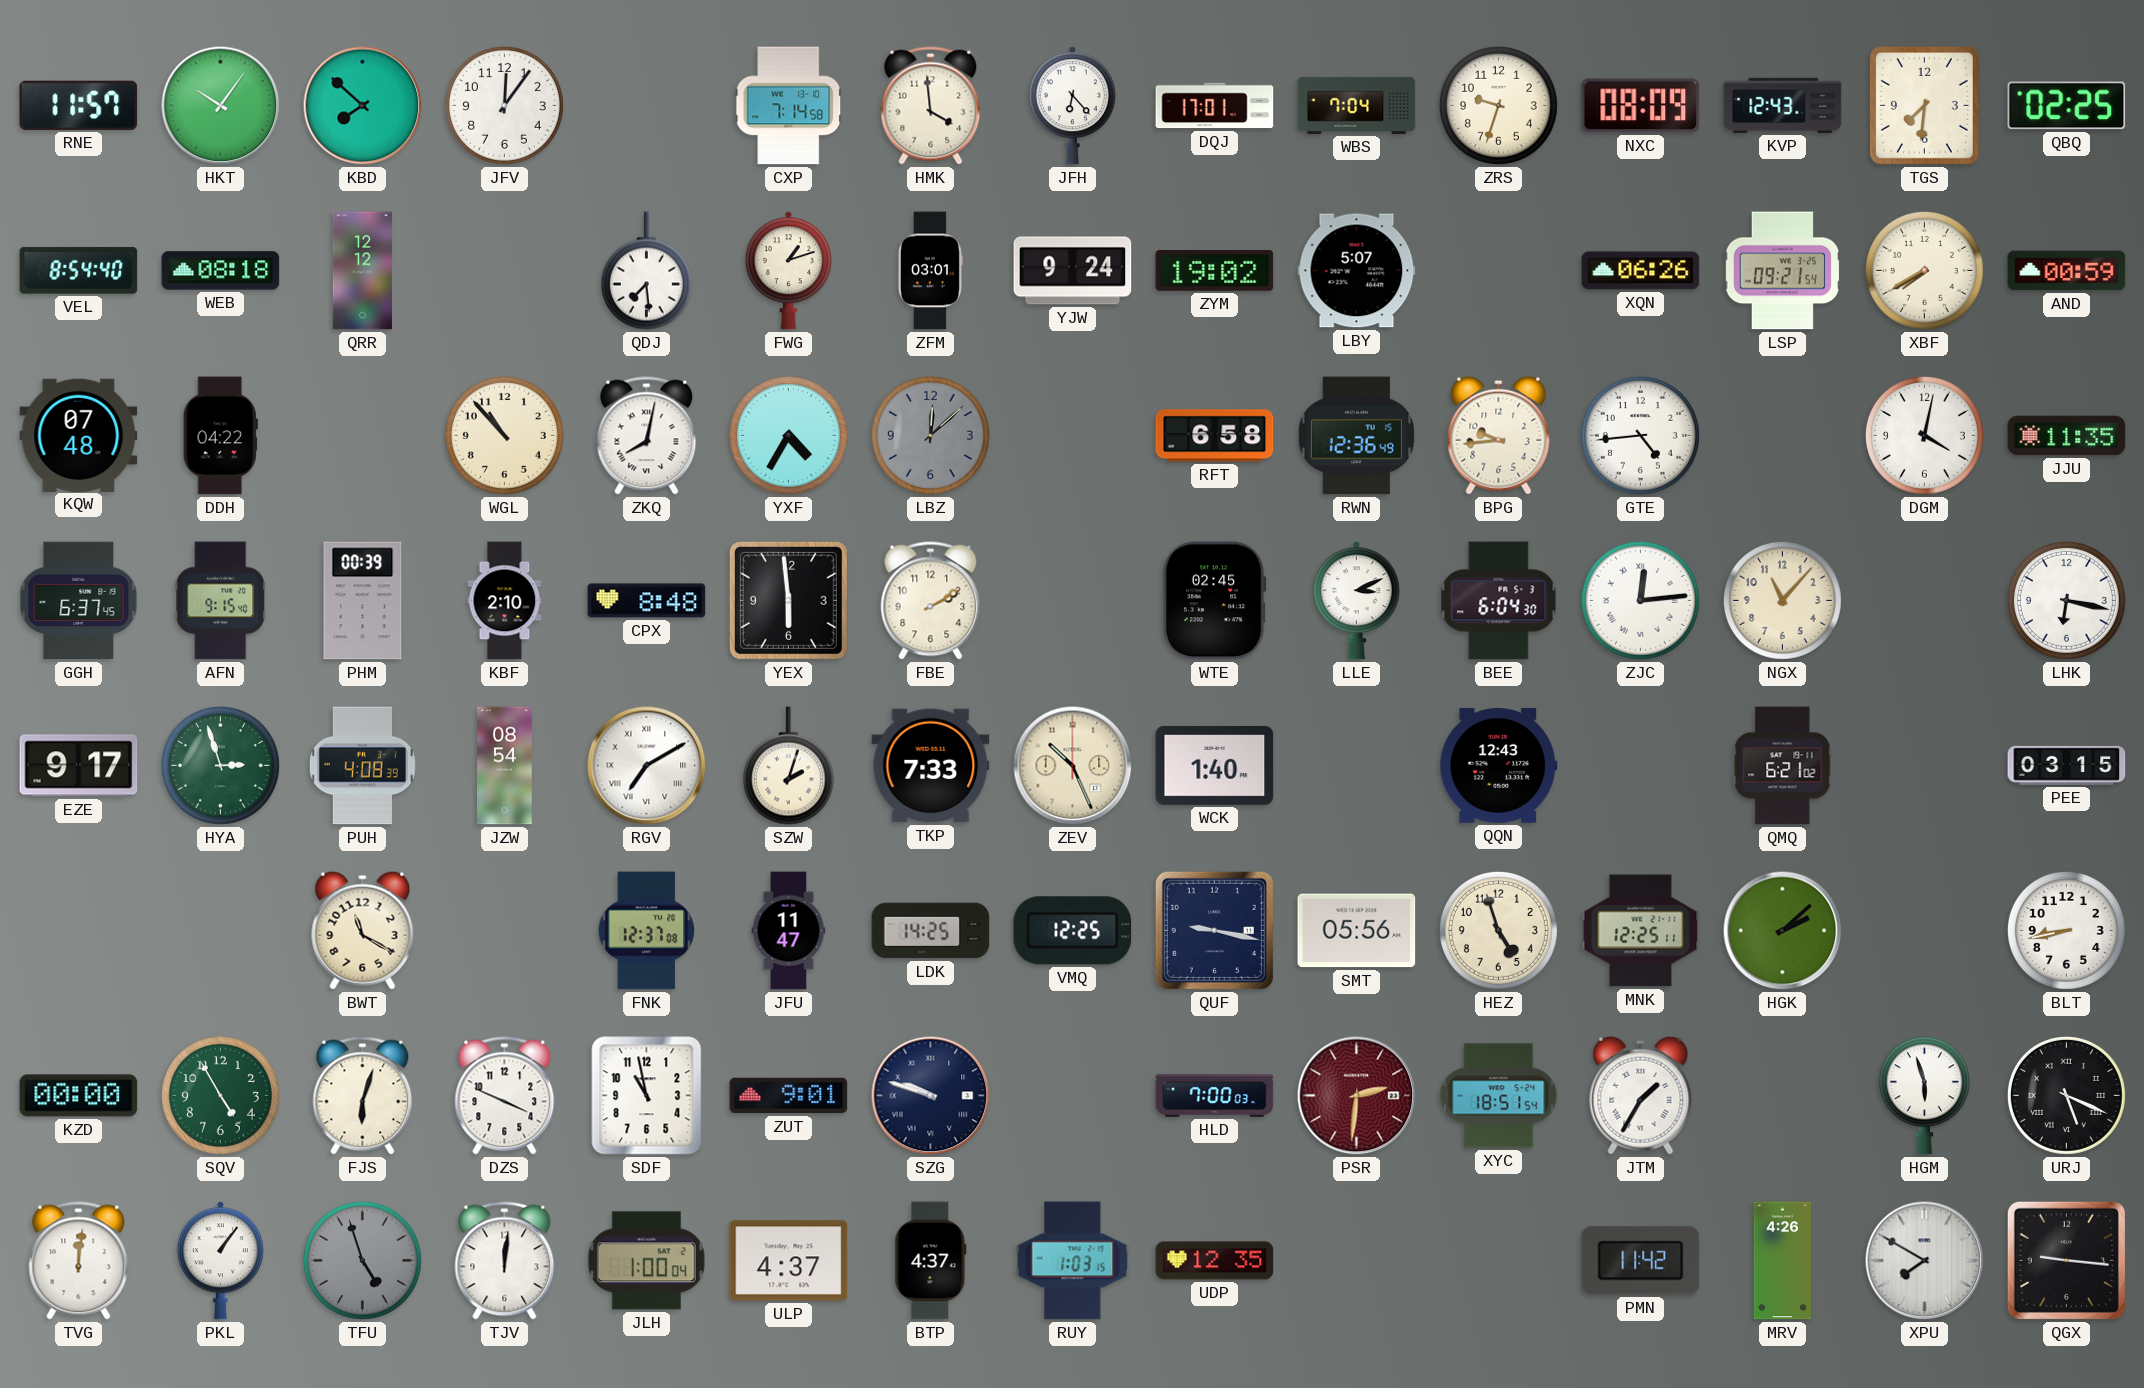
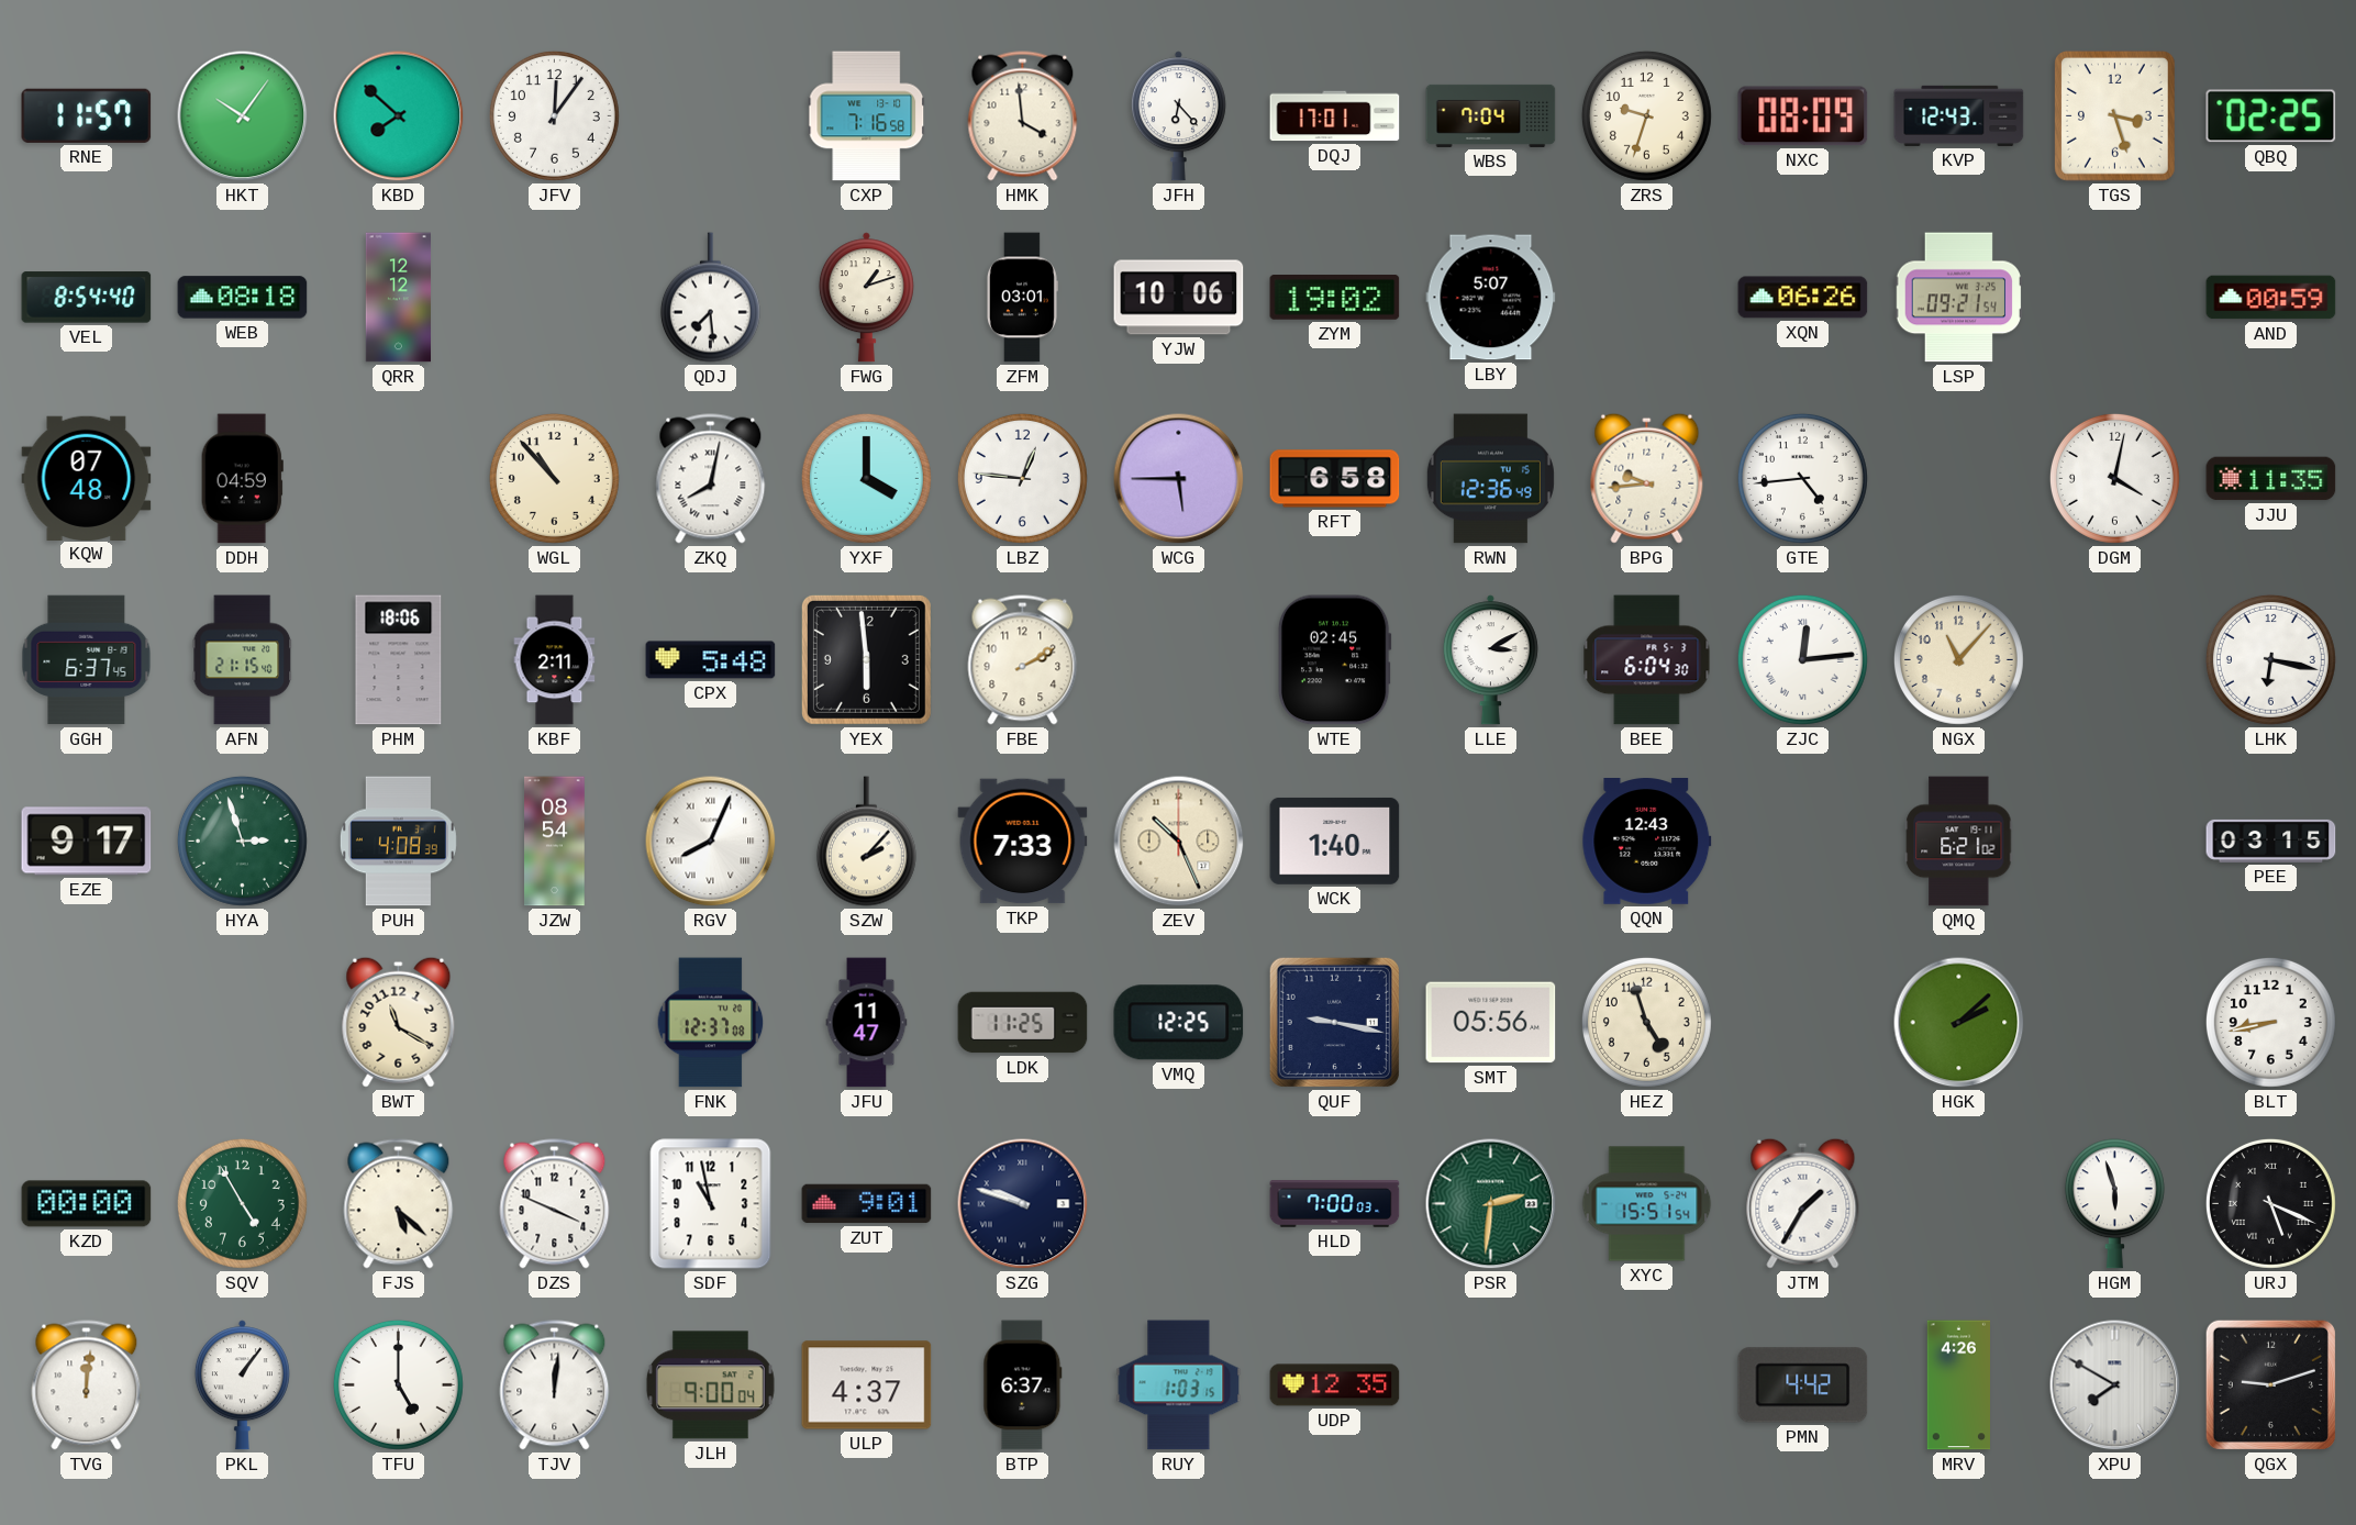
CXP: 7:14 -> 7:16 (867, 116)
TGS: 7:31 -> 3:27 (2114, 115)
YJW: 9:24 -> 10:06 (1179, 298)
XBF: 7:40 -> none (1924, 270)
DDH: 04:22 -> 04:59 (242, 479)
YXF: 4:35 -> 4:00 (866, 478)
LBZ: 12:08 -> 12:46 (1022, 478)
LBZ dial: grey -> white (1022, 478)
WCG: none -> 5:45 (1179, 479)
AFN: 9:15 -> 21:15 (243, 660)
PHM: 00:39 -> 18:06 (399, 660)
KBF: 2:10 -> 2:11 (555, 660)
CPX: 8:48 -> 5:48 (711, 660)
LLE: 3:11 -> 3:10 (1490, 660)
RGV: 7:10 -> 8:04 (711, 842)
SZW: 2:03 -> 2:07 (866, 842)
LDK: 14:25 -> 11:25 (1023, 1023)
MNK: 12:25 -> none (1641, 931)
FJS: 6:03 -> 5:22 (399, 1204)
PSR dial: burgundy -> green (1491, 1204)
XYC: 18:51 -> 15:51 (1647, 1204)
TFU: 4:57 -> 5:00 (398, 1384)
TFU dial: grey -> white (398, 1384)
JLH: 1:00 -> 9:00 (710, 1385)
BTP: 4:37 -> 6:37 (1023, 1385)
PMN: 11:42 -> 4:42 (1803, 1385)
QGX: 9:16 -> 9:12 (2270, 1384)
